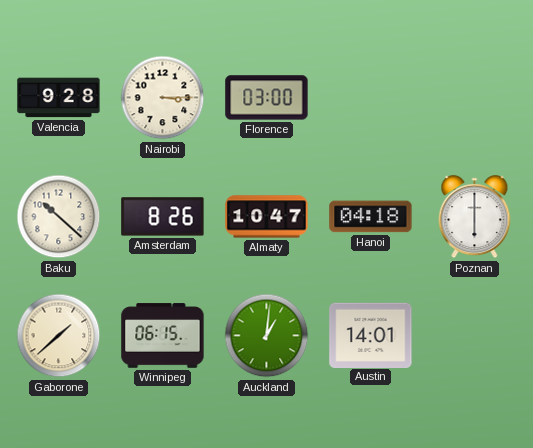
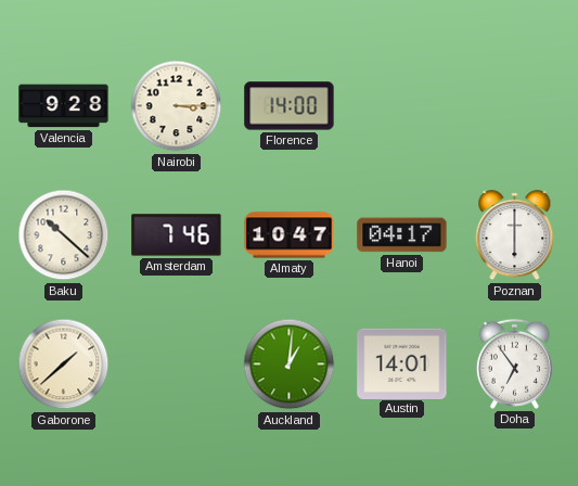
Florence: 03:00 -> 14:00 (290, 106)
Amsterdam: 8:26 -> 7:46 (177, 235)
Hanoi: 04:18 -> 04:17 (402, 235)
Winnipeg: 06:15 -> none (163, 336)
Doha: none -> 6:54 (514, 363)
